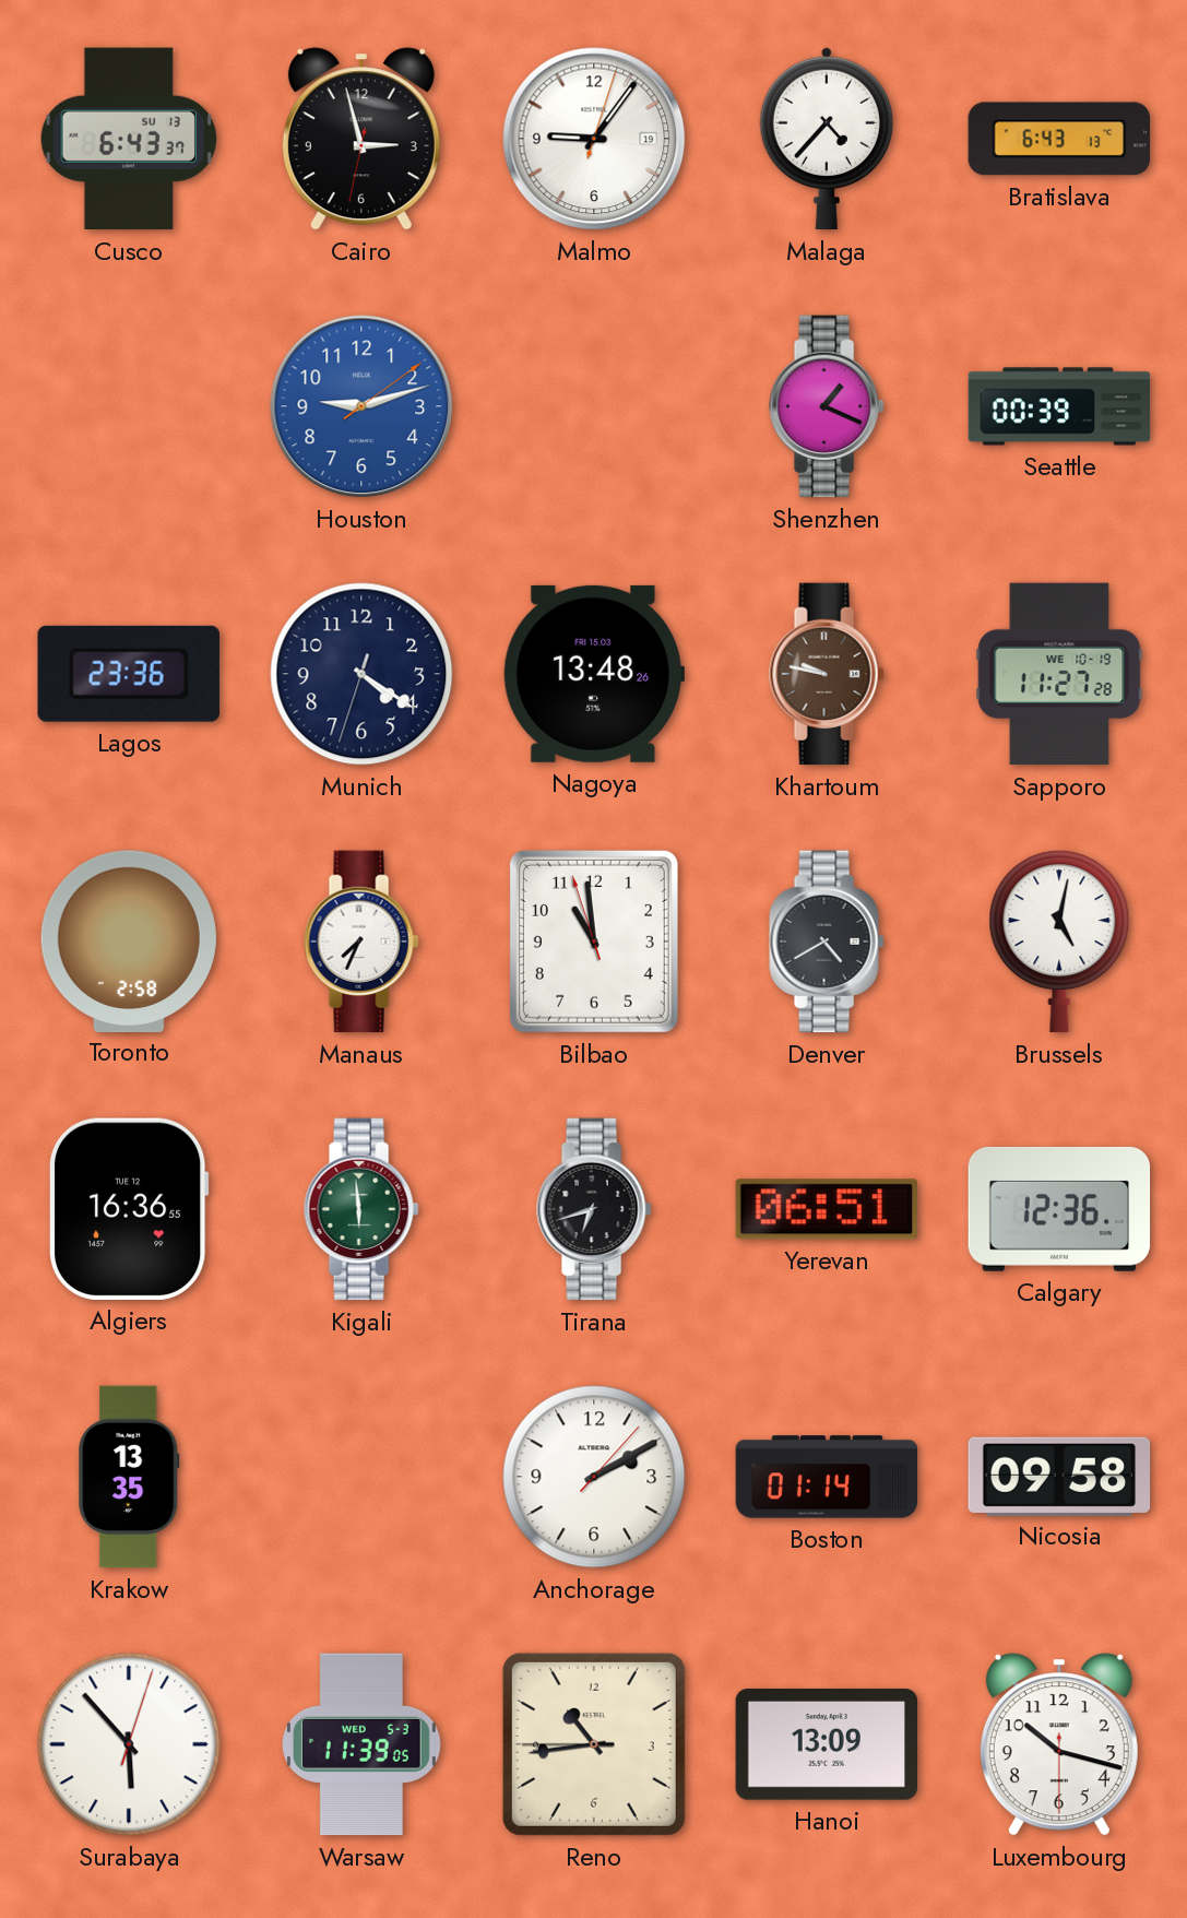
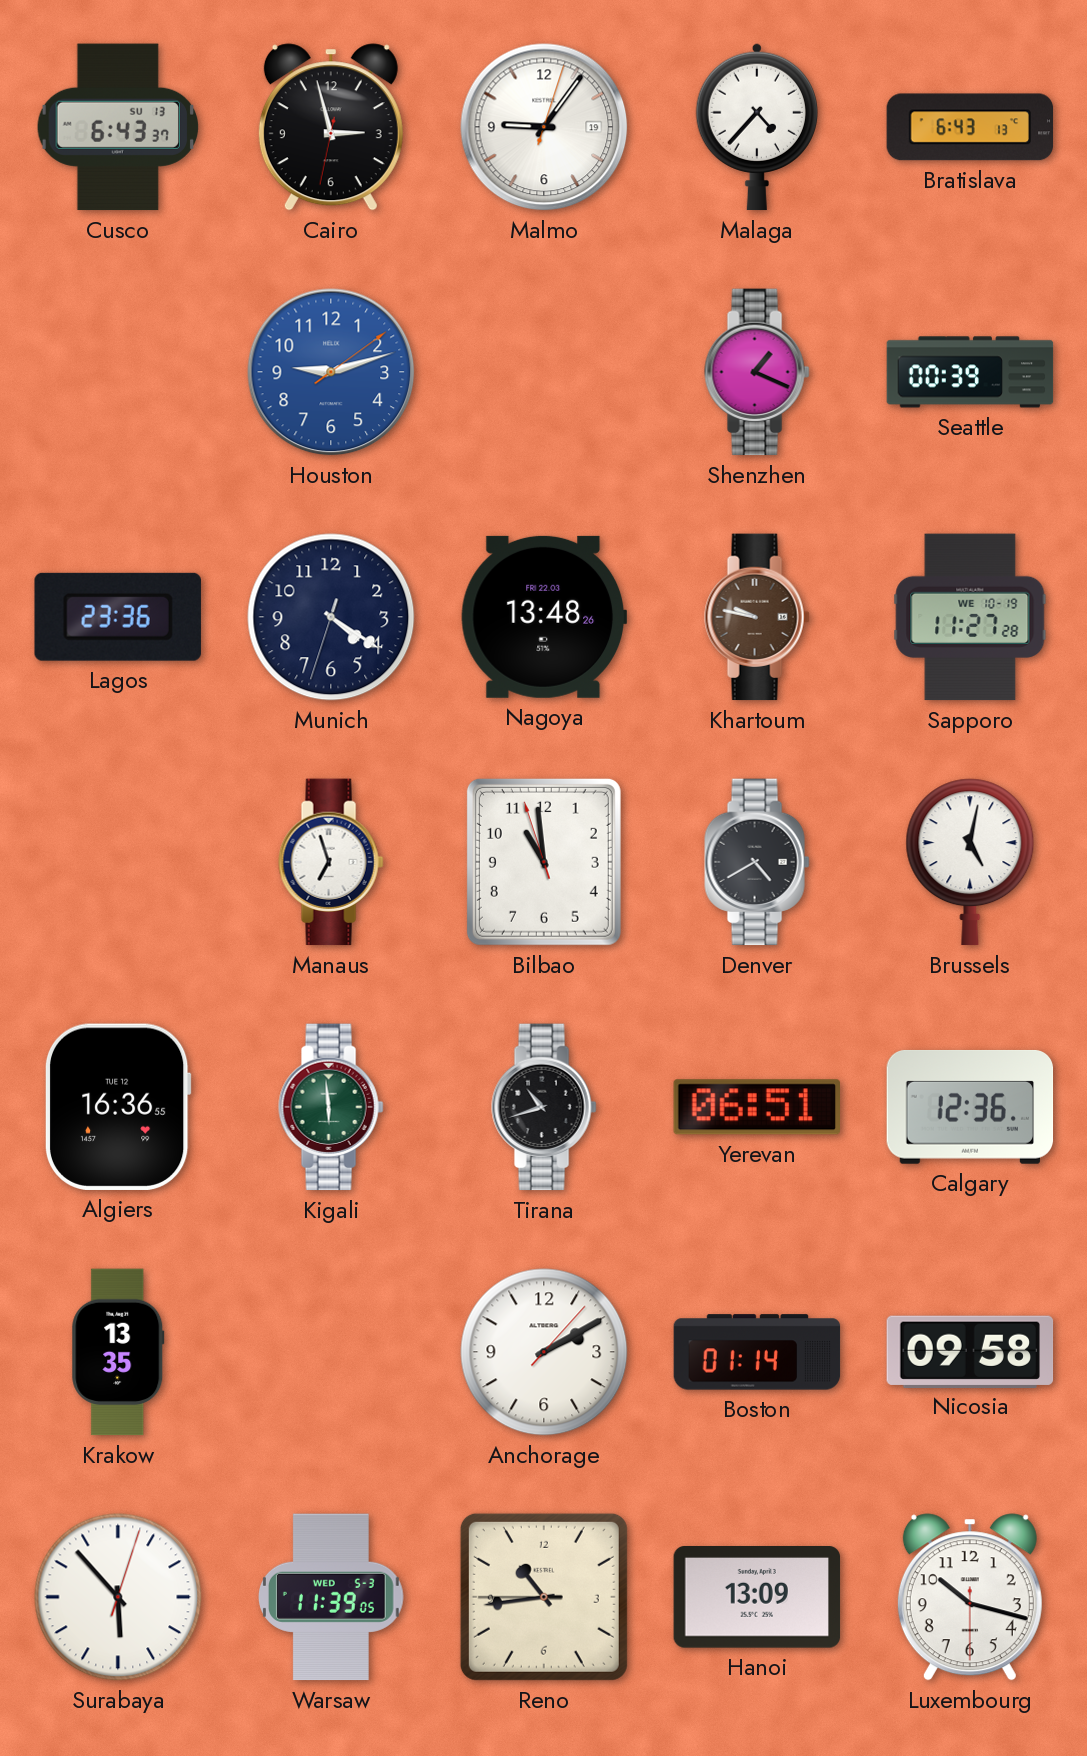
Nagoya date: FRI 15.03 -> FRI 22.03 (543, 617)
Toronto: 2:58 -> none (129, 940)
Manaus: 7:34 -> 6:57 (331, 862)
Tirana: 6:42 -> 10:42 (544, 1107)
